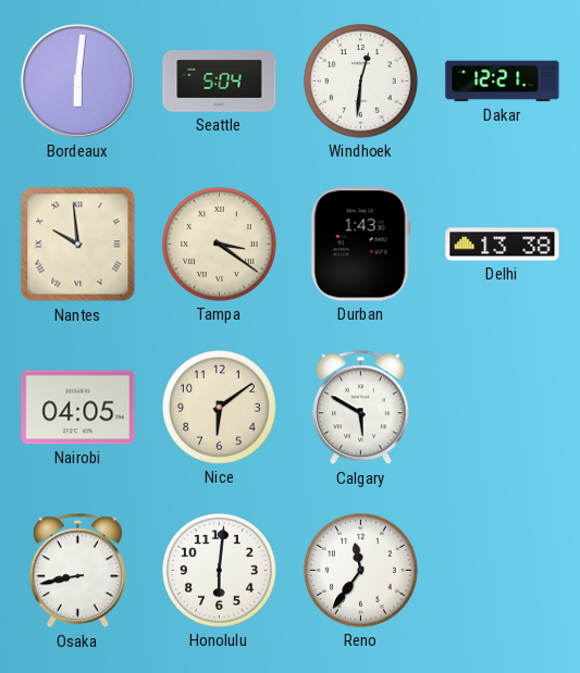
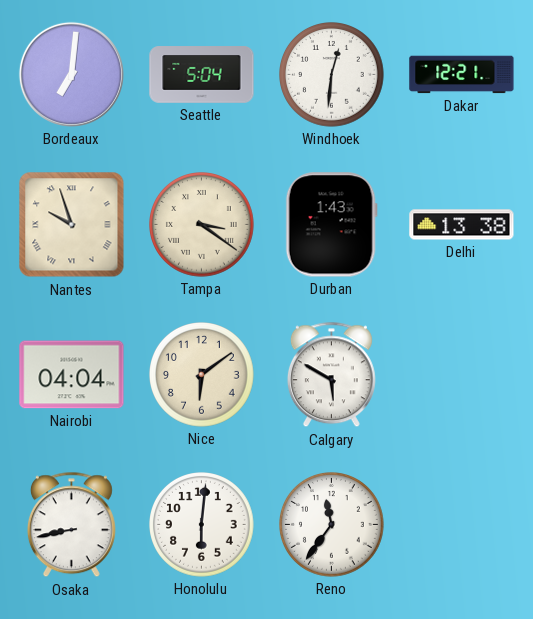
Bordeaux: 6:01 -> 7:01 (71, 74)
Nantes: 9:59 -> 9:57 (72, 225)
Nairobi: 04:05 -> 04:04 (72, 375)
